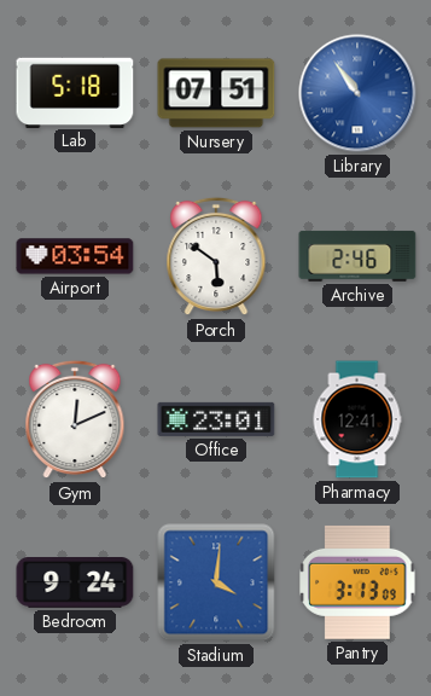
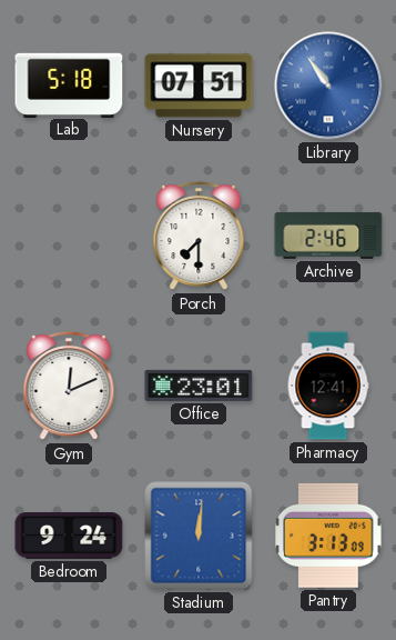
Airport: 03:54 -> none (75, 256)
Porch: 5:51 -> 7:30 (199, 236)
Stadium: 4:01 -> 12:01 (199, 536)
